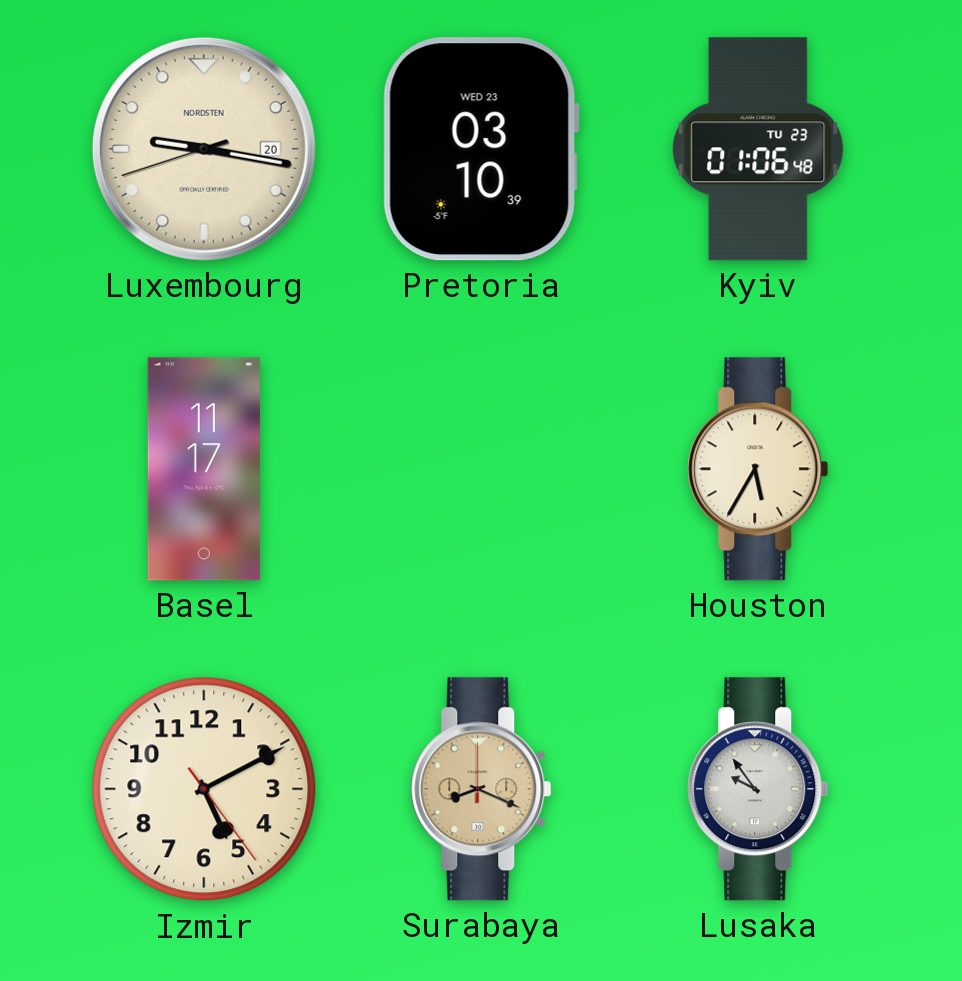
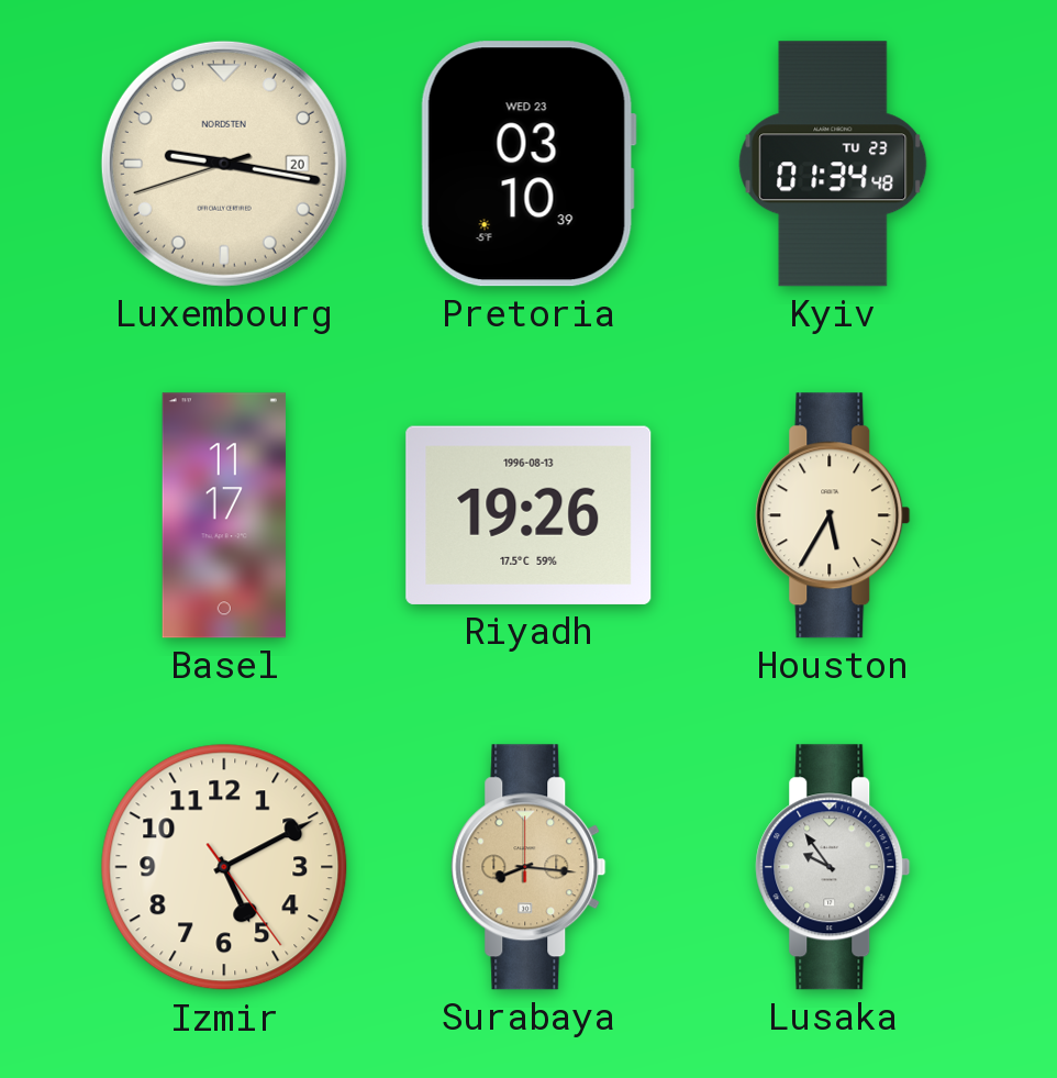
Kyiv: 01:06 -> 01:34 (833, 164)
Riyadh: none -> 19:26 (528, 515)
Surabaya: 8:19 -> 8:16 (528, 867)
